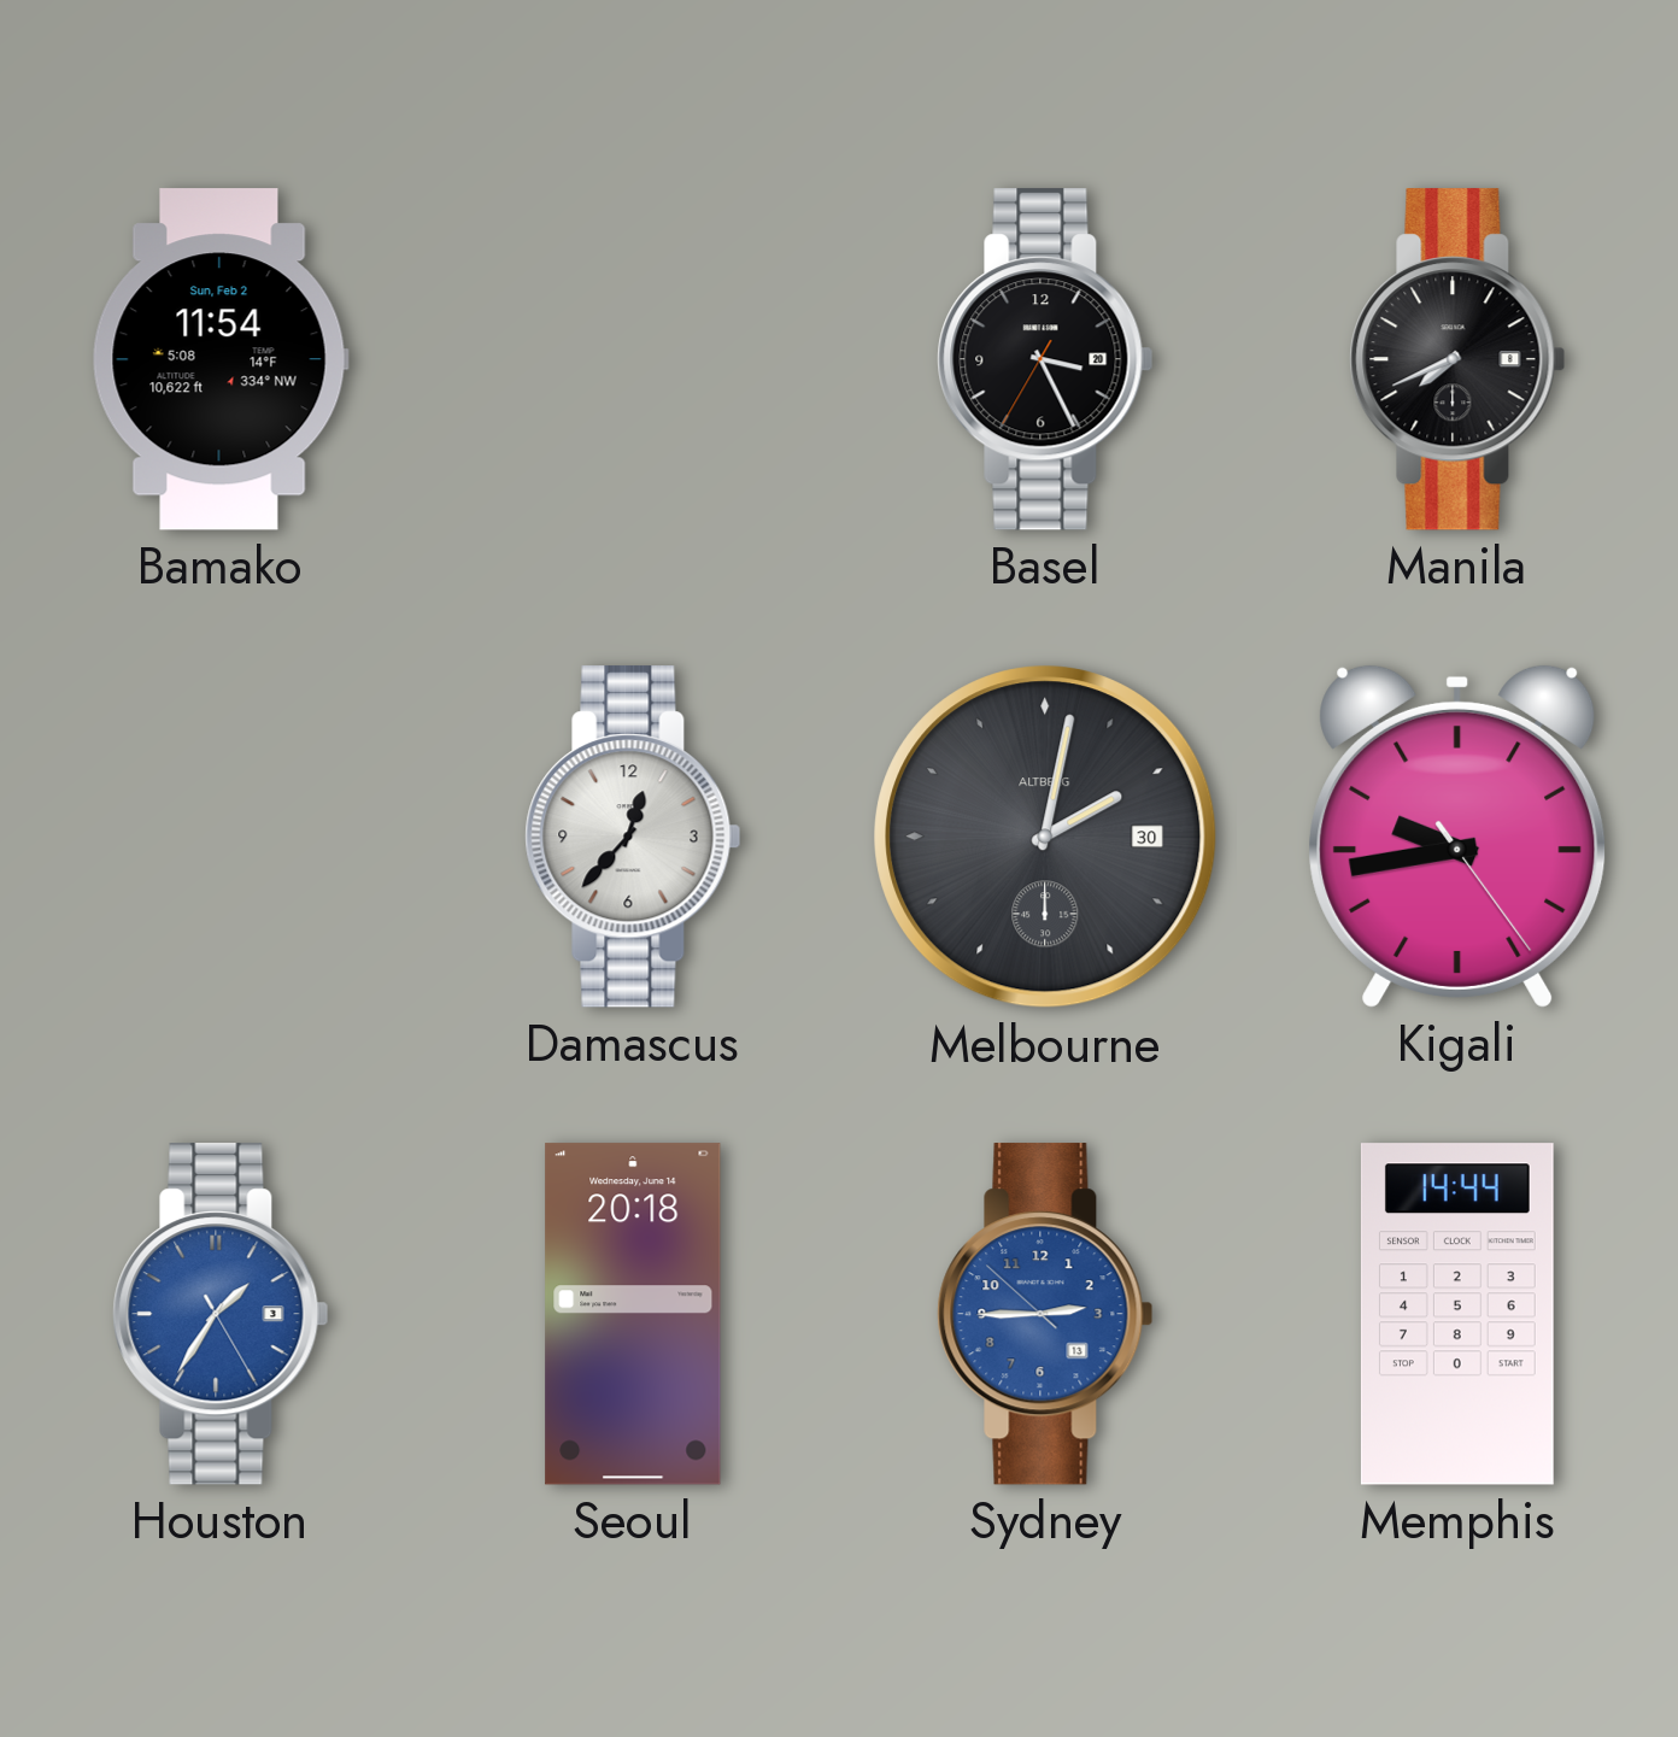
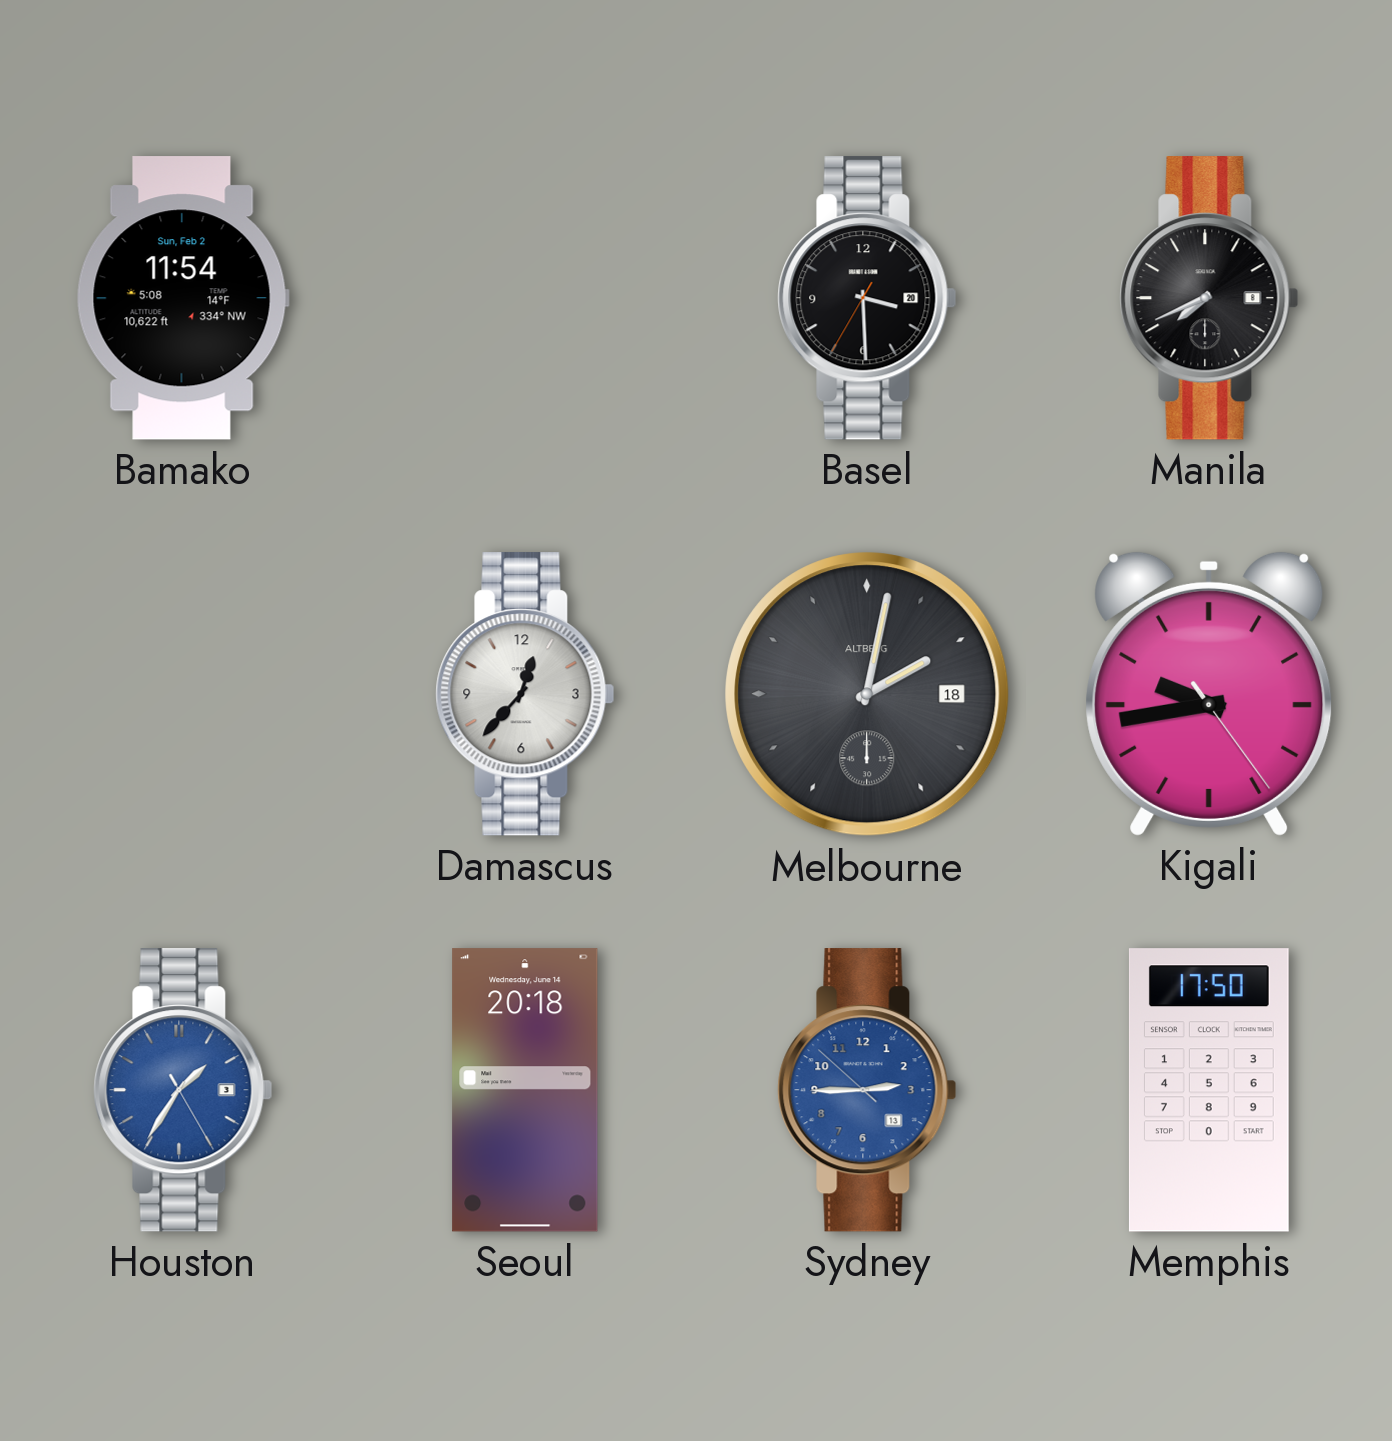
Basel: 3:25 -> 3:29 (867, 298)
Melbourne date: 30 -> 18 (867, 694)
Memphis: 14:44 -> 17:50 (1209, 1090)
